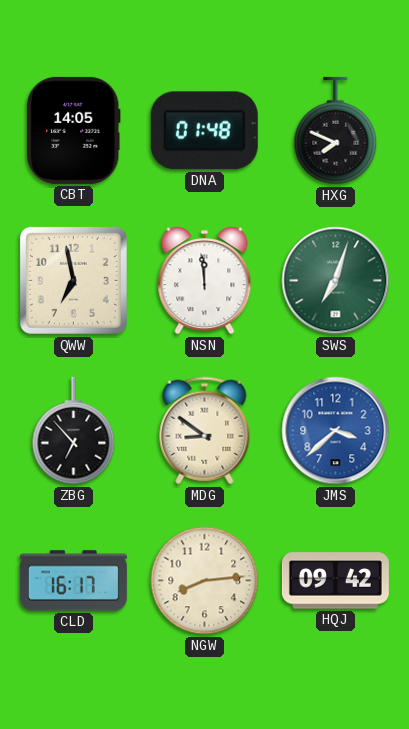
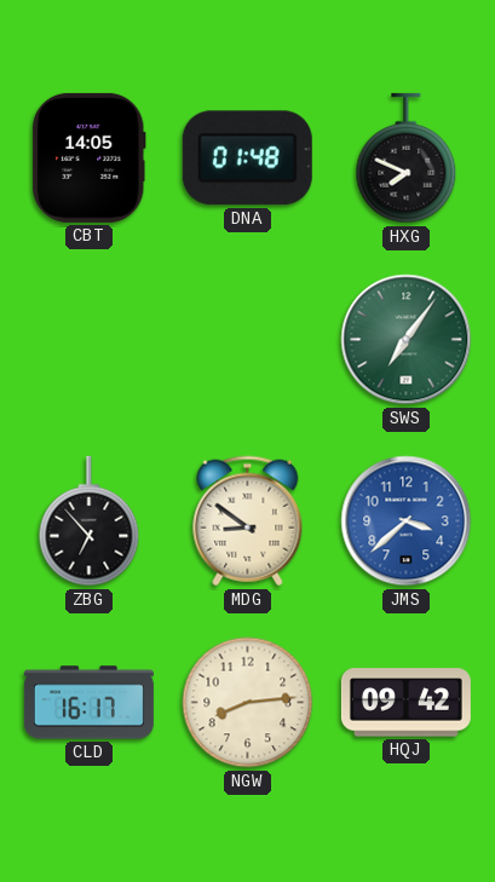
QWW: 6:58 -> none (73, 280)
NSN: 11:59 -> none (205, 281)
SWS: 7:03 -> 7:06 (407, 340)
